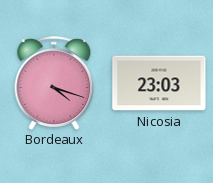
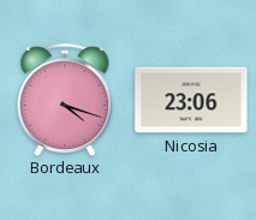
Nicosia: 23:03 -> 23:06 (191, 100)
